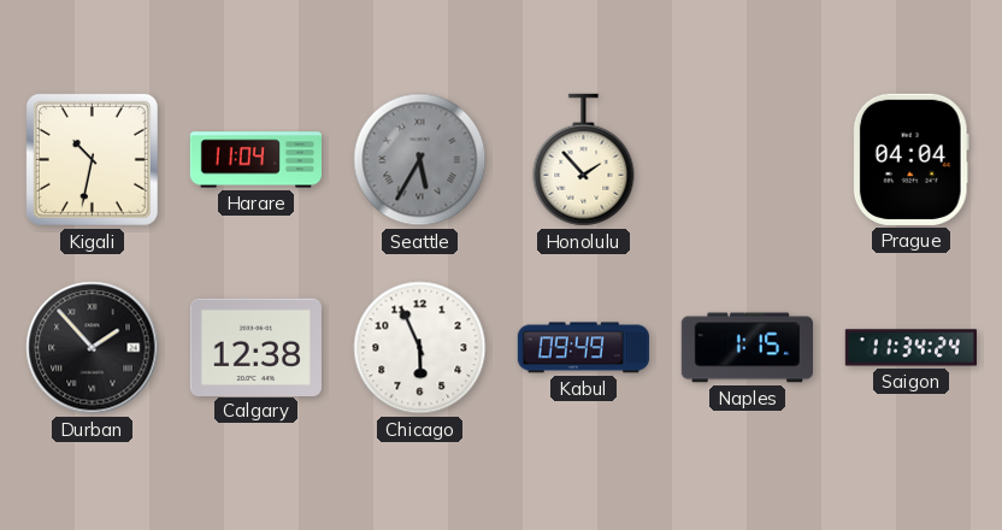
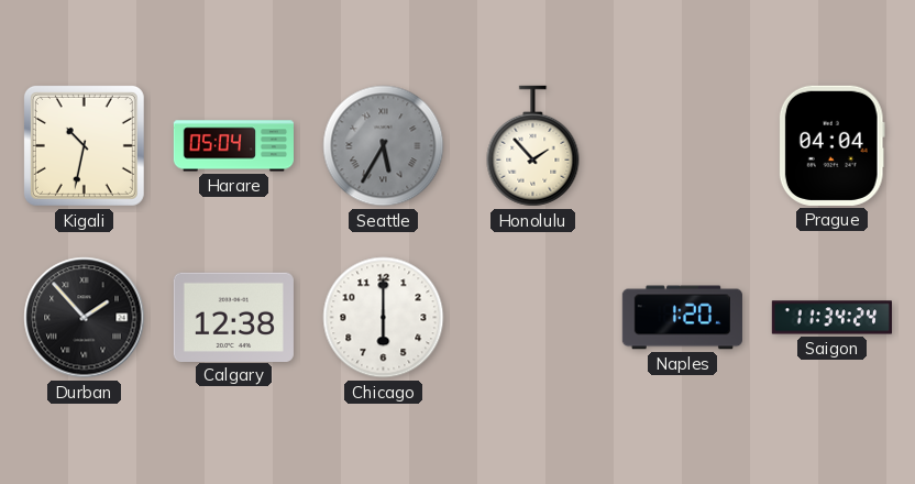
Harare: 11:04 -> 05:04 (233, 146)
Chicago: 5:56 -> 6:00 (384, 318)
Kabul: 09:49 -> none (583, 348)
Naples: 1:15 -> 1:20 (682, 318)
